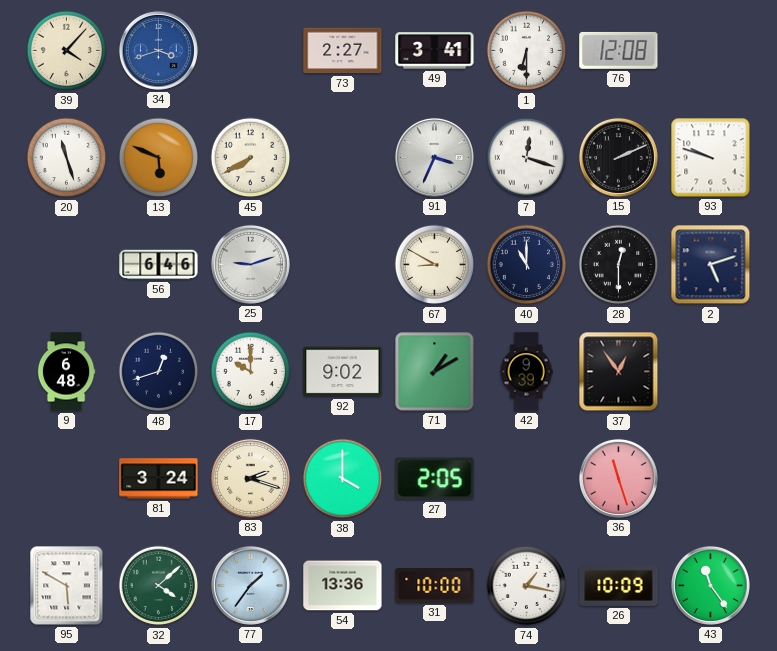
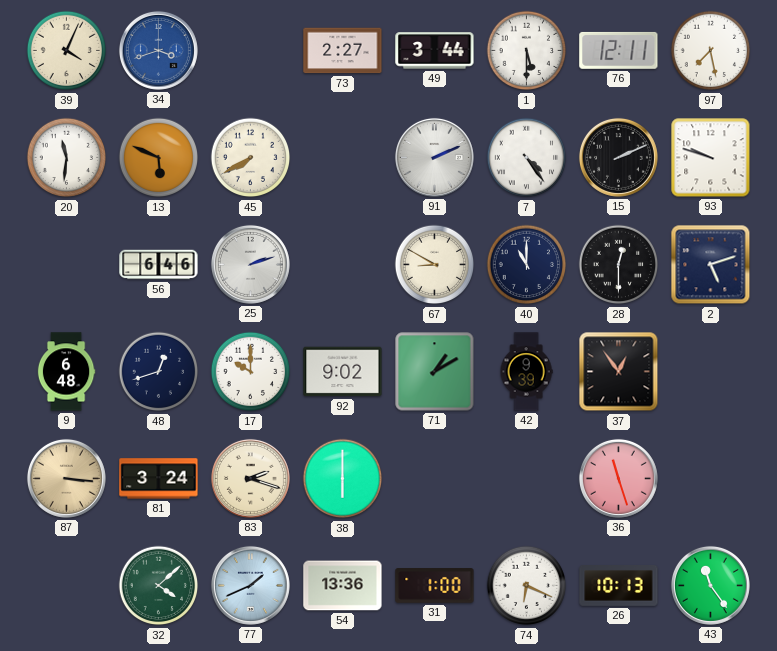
39: 4:07 -> 4:04 (67, 51)
49: 3:41 -> 3:44 (435, 51)
1: 6:30 -> 5:30 (527, 51)
76: 12:08 -> 12:11 (619, 50)
97: none -> 7:28 (711, 51)
20: 11:27 -> 11:31 (67, 158)
91: 3:34 -> 2:11 (434, 157)
7: 12:18 -> 4:24 (527, 158)
25: 9:12 -> 2:12 (250, 264)
87: none -> 3:16 (66, 478)
38: 4:00 -> 6:00 (343, 479)
27: 2:05 -> none (435, 479)
95: 5:50 -> none (67, 586)
77: 1:36 -> 1:41 (250, 585)
31: 10:00 -> 1:00 (435, 586)
74: 1:17 -> 6:19 (527, 586)
26: 10:09 -> 10:13 (619, 586)
